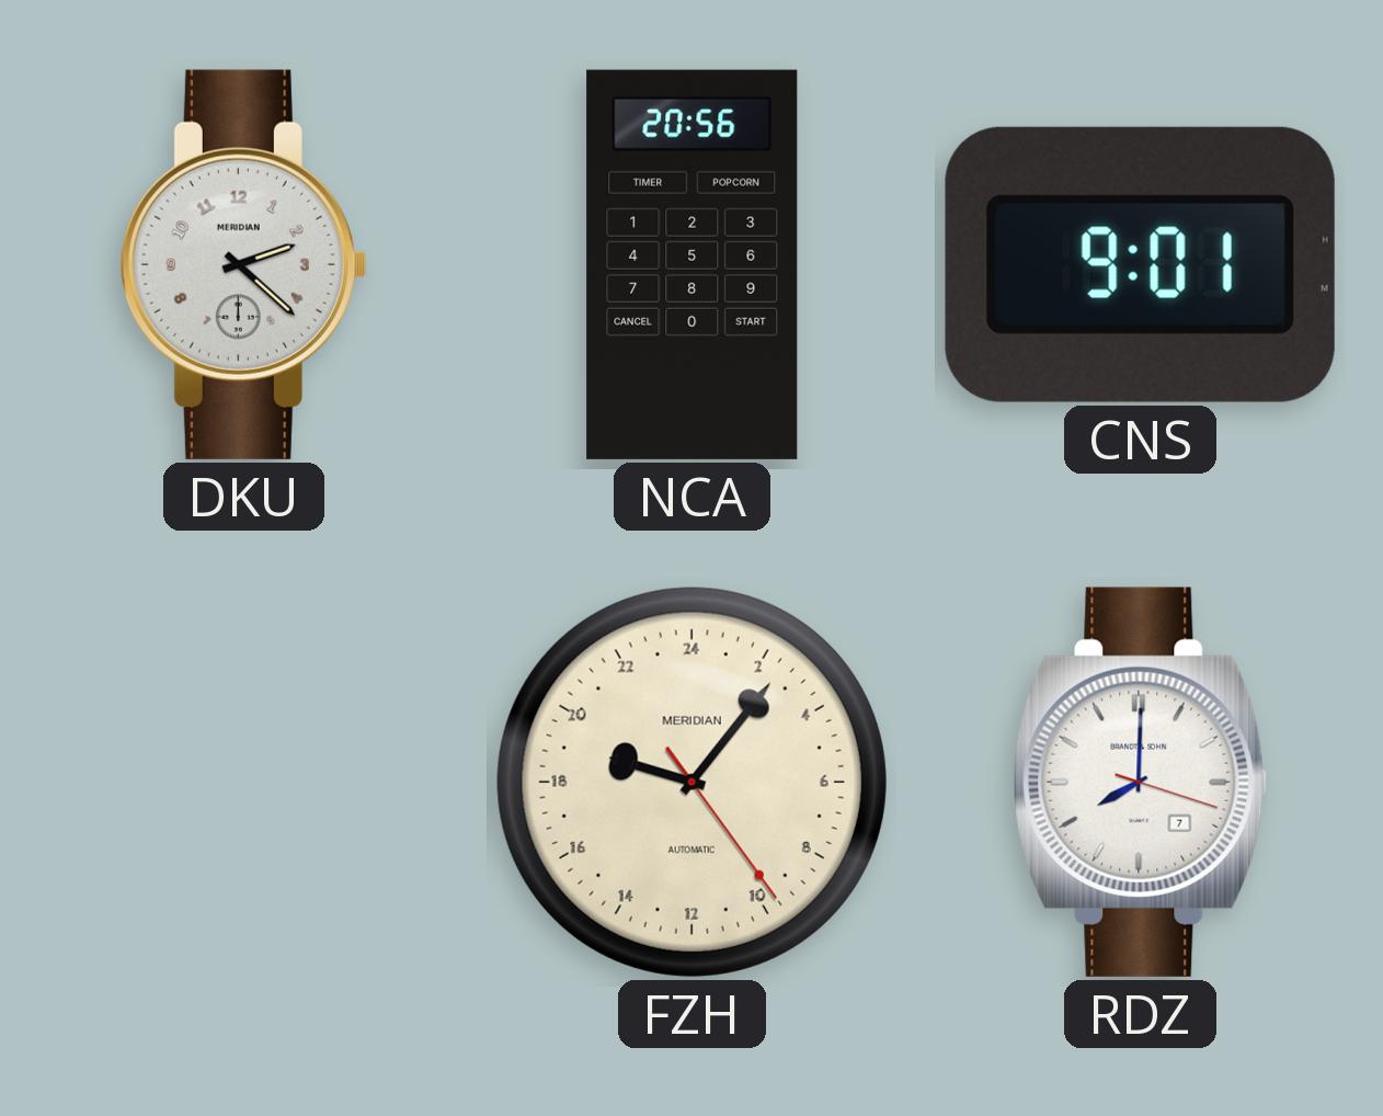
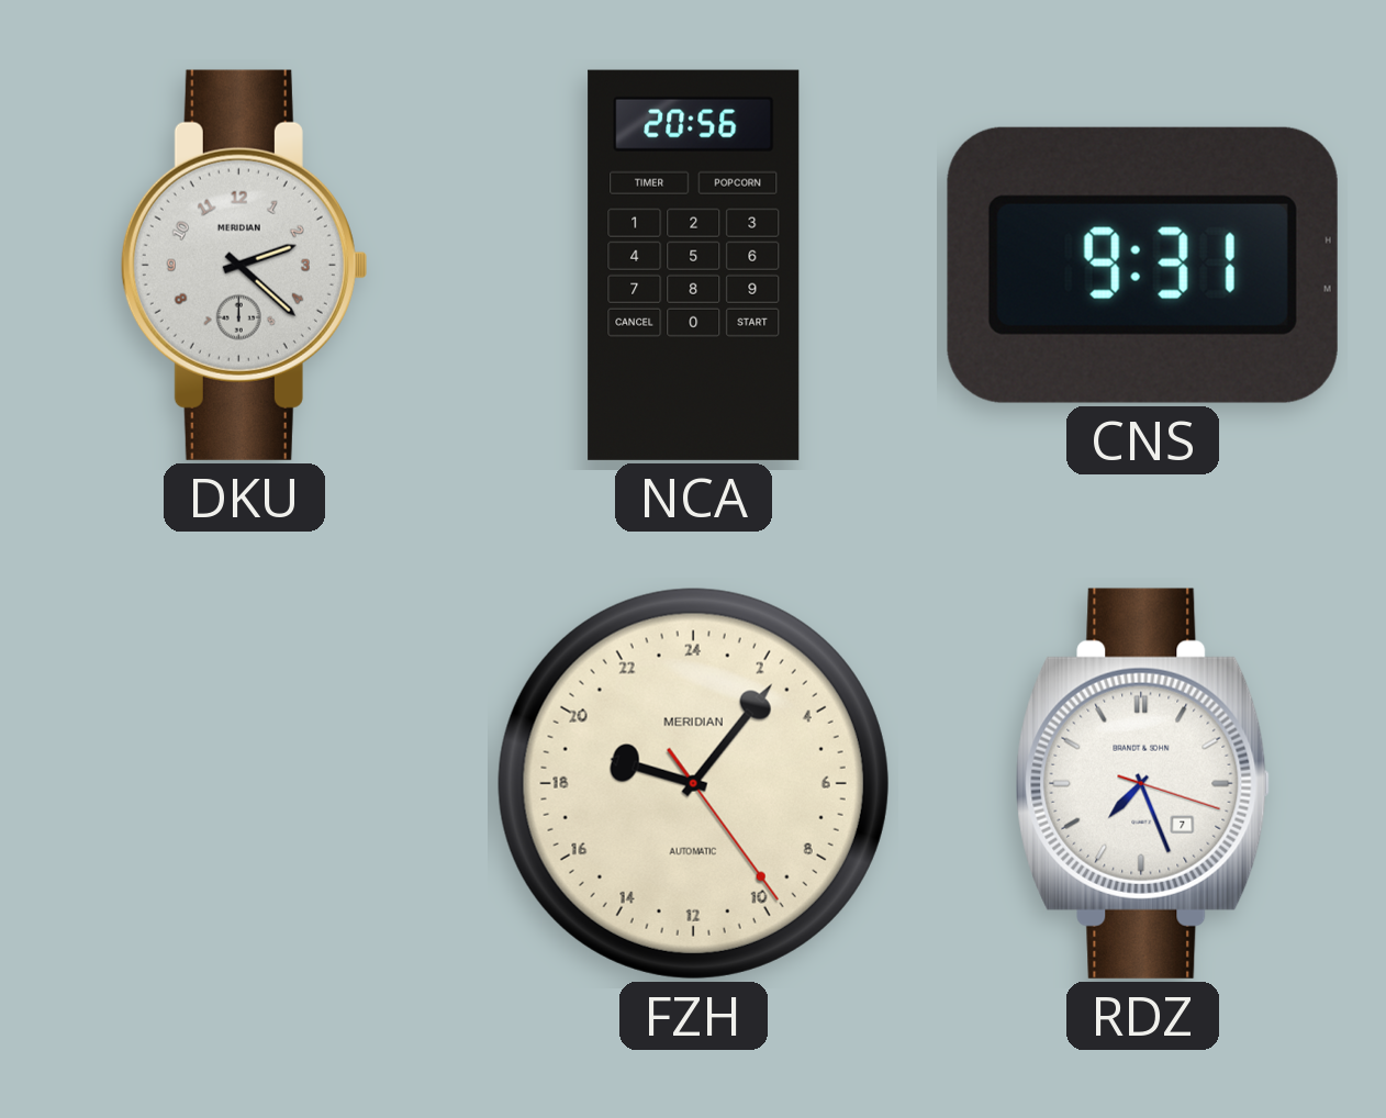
CNS: 9:01 -> 9:31 (1142, 265)
RDZ: 8:00 -> 7:26 (1142, 783)
